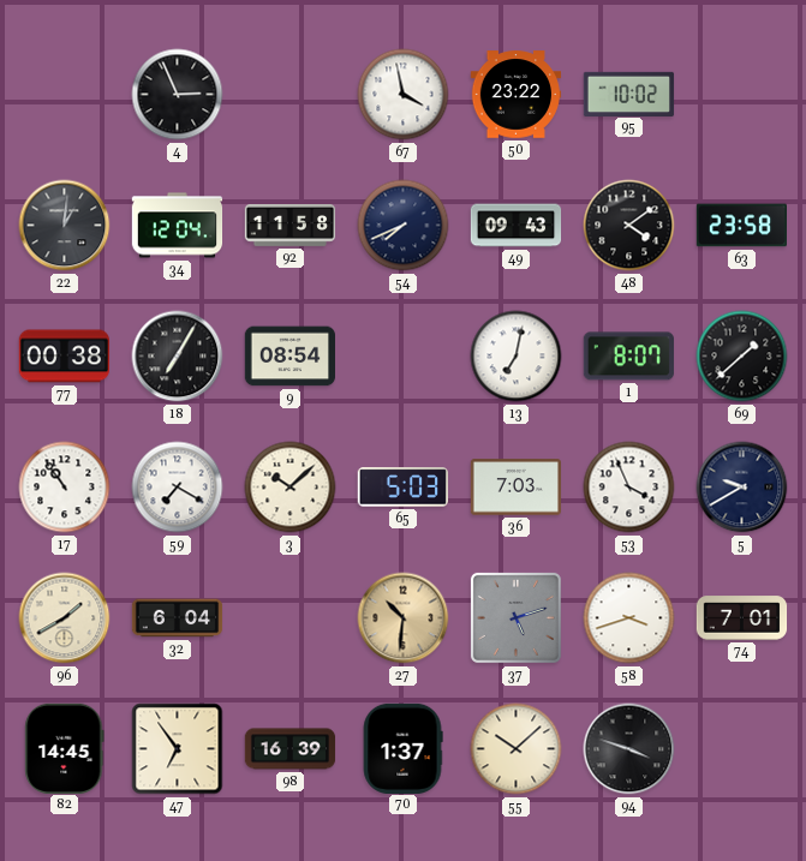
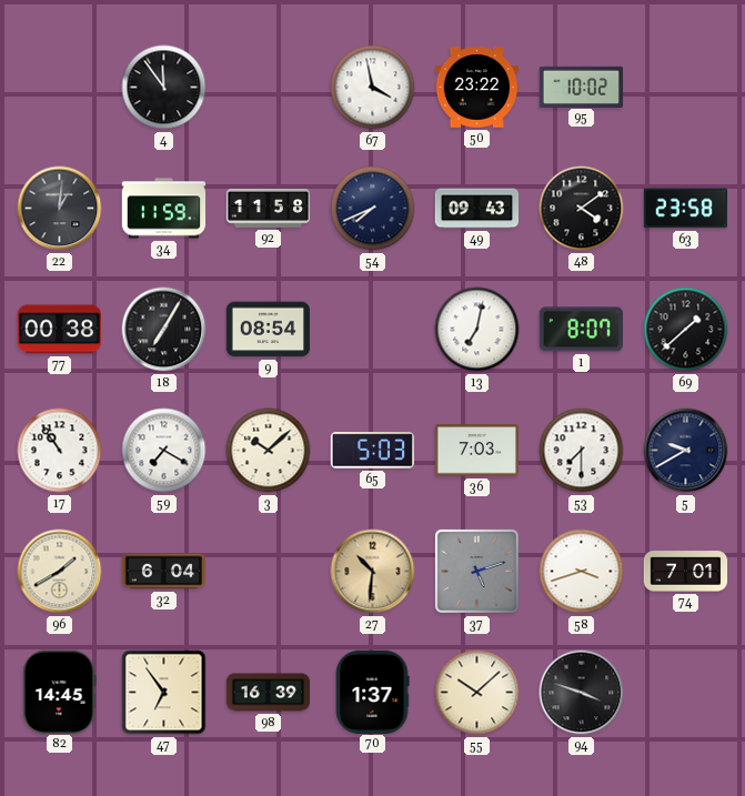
4: 2:56 -> 11:54 (164, 88)
34: 12:04 -> 11:59 (164, 209)
53: 3:56 -> 7:30 (582, 451)
